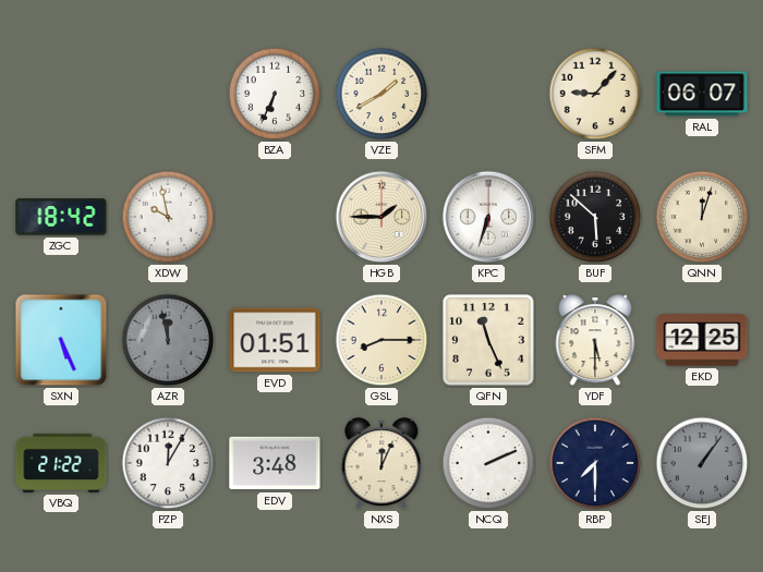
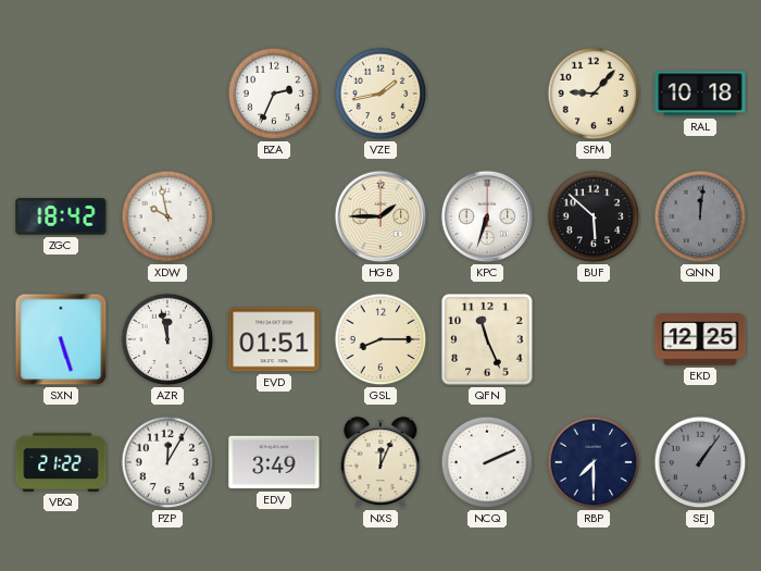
BZA: 6:34 -> 2:34 (274, 94)
VZE: 1:40 -> 1:43 (380, 94)
RAL: 06:07 -> 10:18 (700, 94)
QNN: 12:03 -> 12:01 (700, 216)
QNN dial: cream -> grey (700, 216)
SXN: 5:26 -> 5:27 (61, 339)
AZR dial: grey -> white (167, 339)
YDF: 5:30 -> none (595, 341)
EDV: 3:48 -> 3:49 (274, 462)
